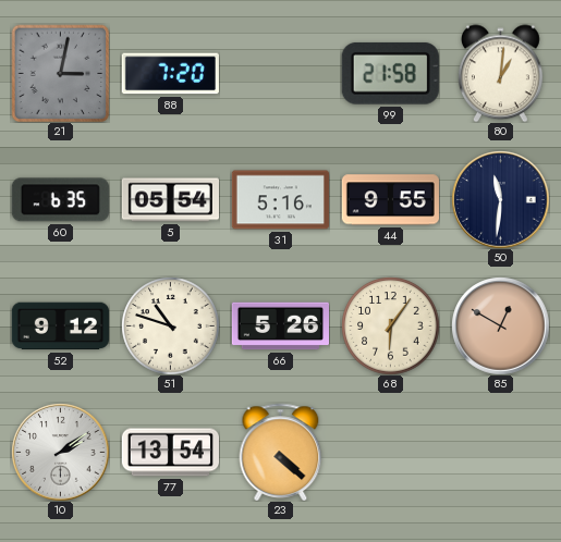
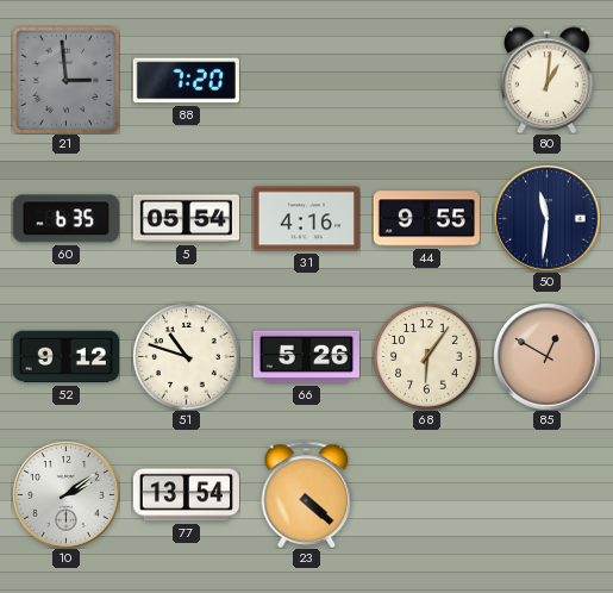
21: 3:02 -> 2:59 (65, 80)
99: 21:58 -> none (390, 74)
31: 5:16 -> 4:16 (306, 219)
